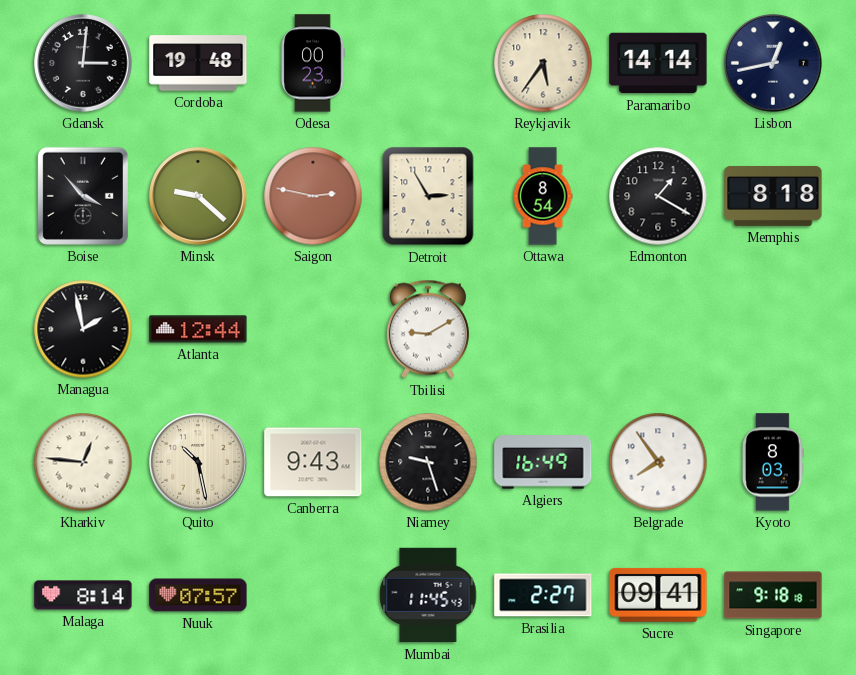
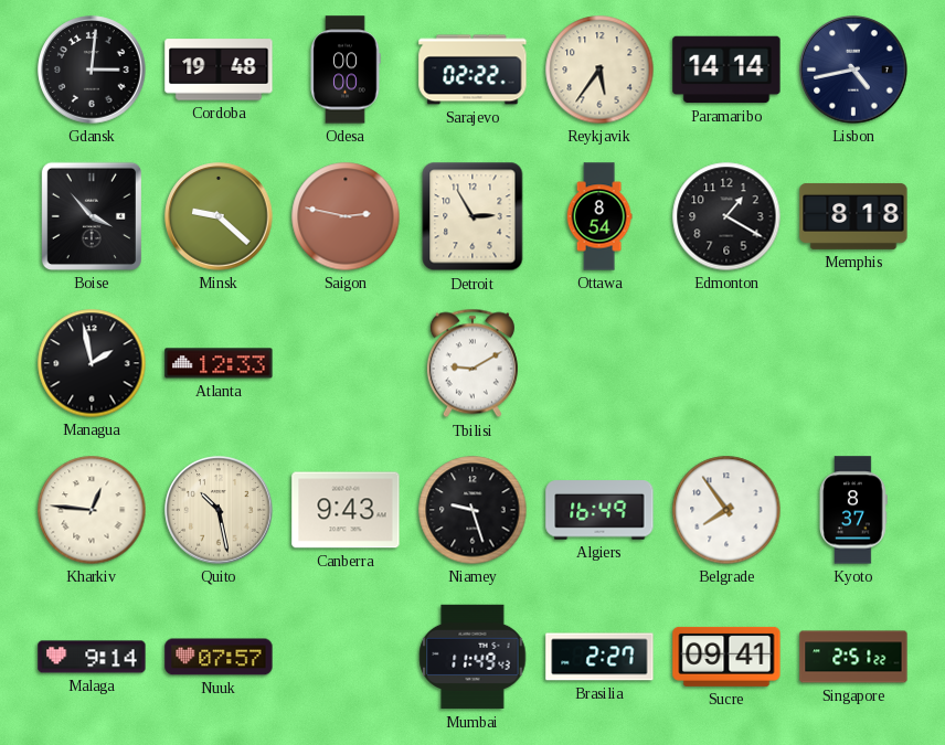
Odesa: 00:23 -> 00:00 (346, 70)
Sarajevo: none -> 02:22 (473, 70)
Lisbon: 12:43 -> 4:43 (853, 70)
Atlanta: 12:44 -> 12:33 (219, 363)
Kyoto: 8:03 -> 8:37 (854, 510)
Malaga: 8:14 -> 9:14 (92, 657)
Mumbai: 11:45 -> 11:49 (473, 657)
Singapore: 9:18 -> 2:51 (853, 657)
